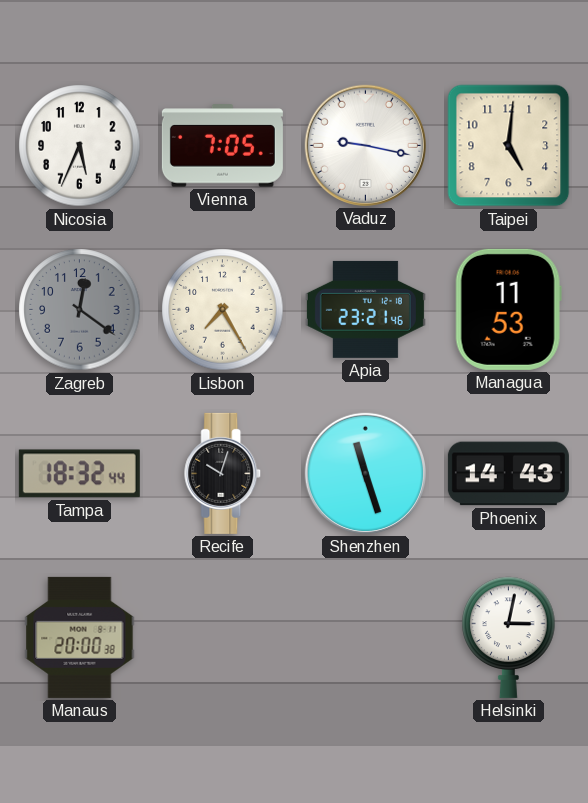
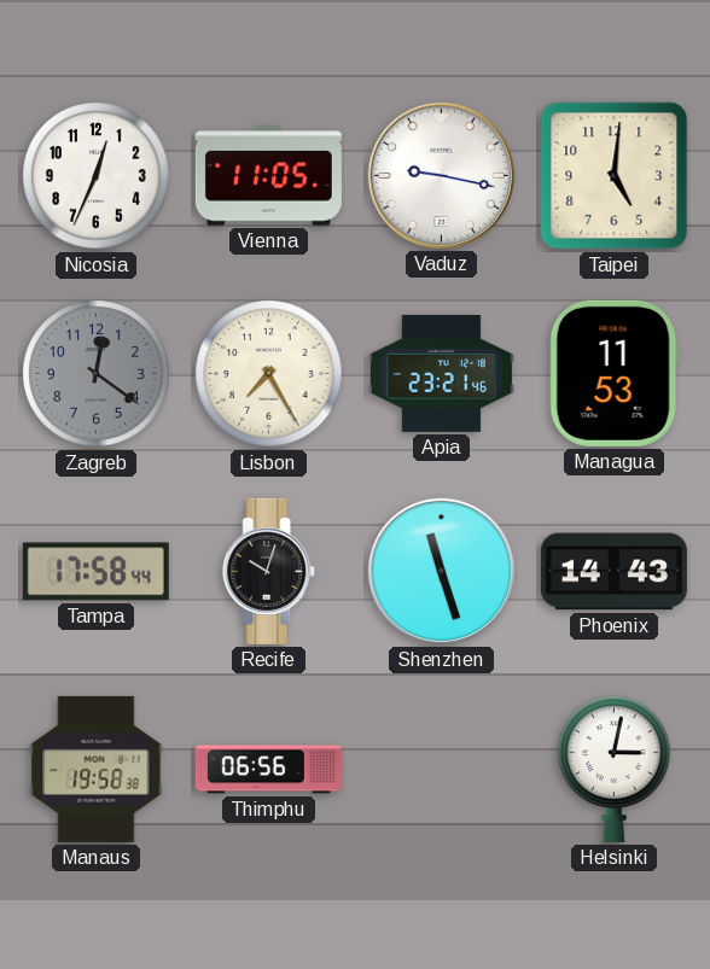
Nicosia: 5:34 -> 12:34 (97, 176)
Vienna: 7:05 -> 11:05 (268, 176)
Tampa: 18:32 -> 17:58 (95, 572)
Manaus: 20:00 -> 19:58 (97, 769)
Thimphu: none -> 06:56 (268, 770)
